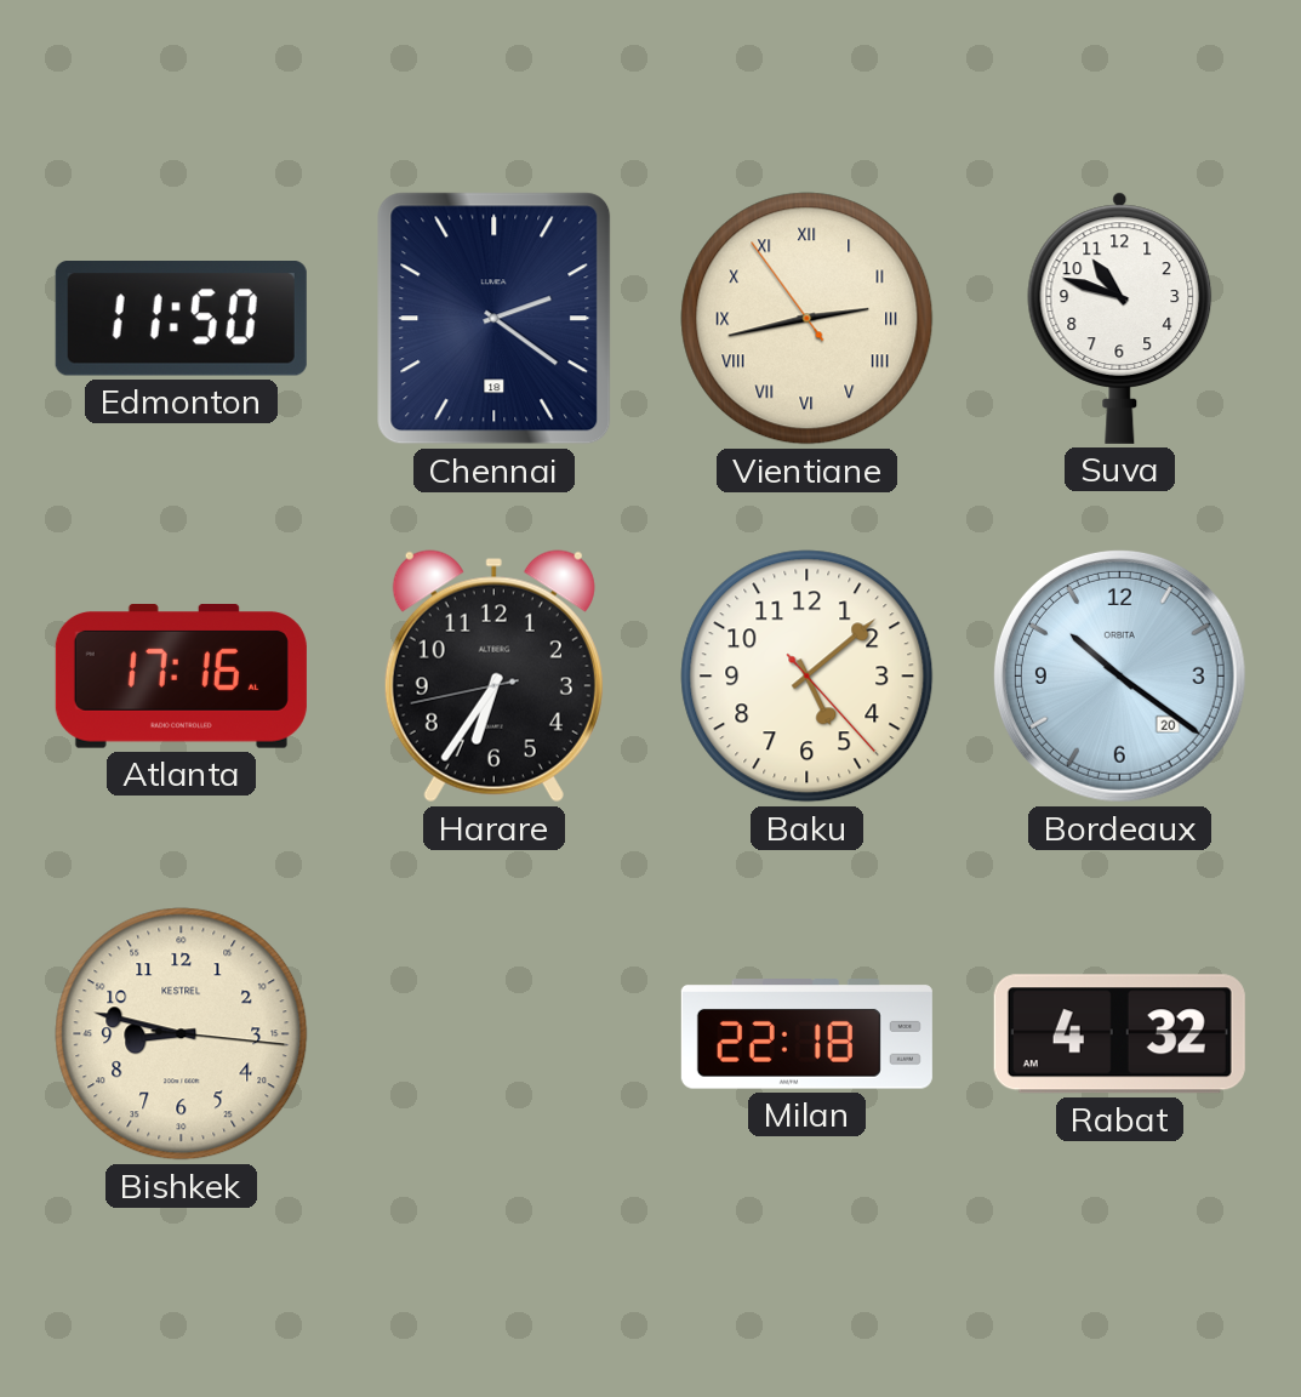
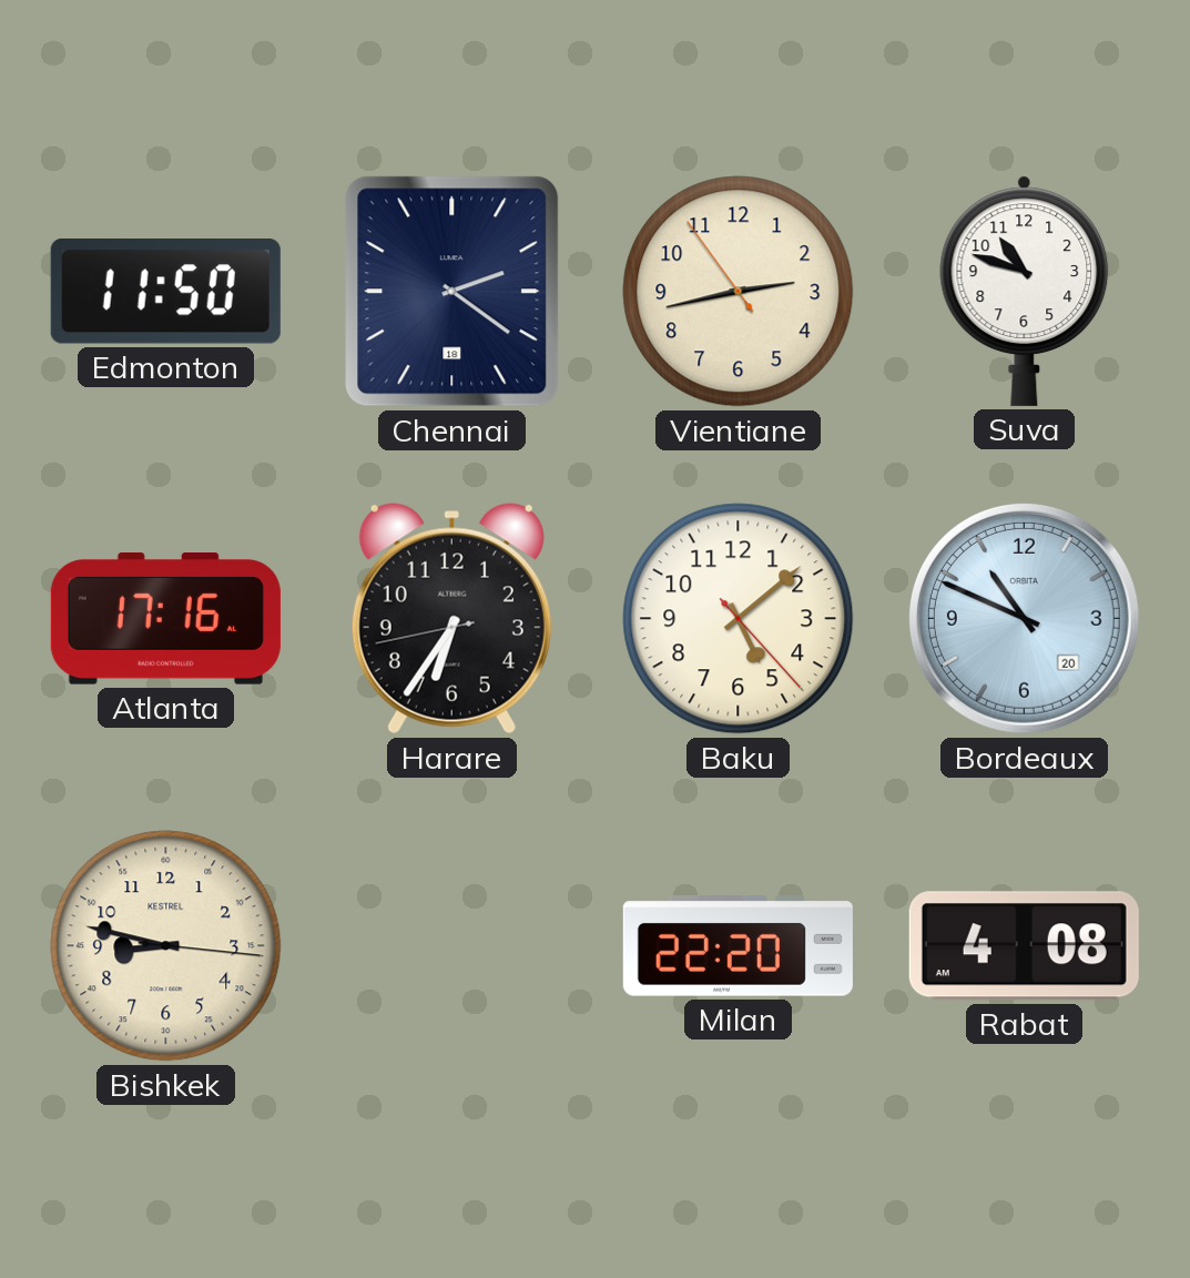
Vientiane numerals: Roman -> Arabic (739, 292)
Bordeaux: 10:21 -> 10:49 (1024, 618)
Milan: 22:18 -> 22:20 (738, 946)
Rabat: 4:32 -> 4:08 (1024, 946)
